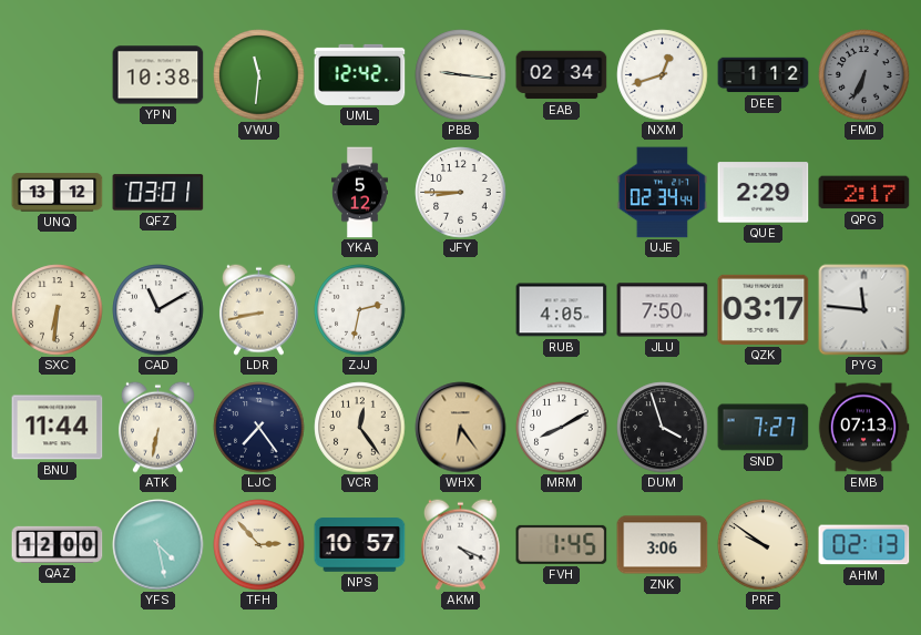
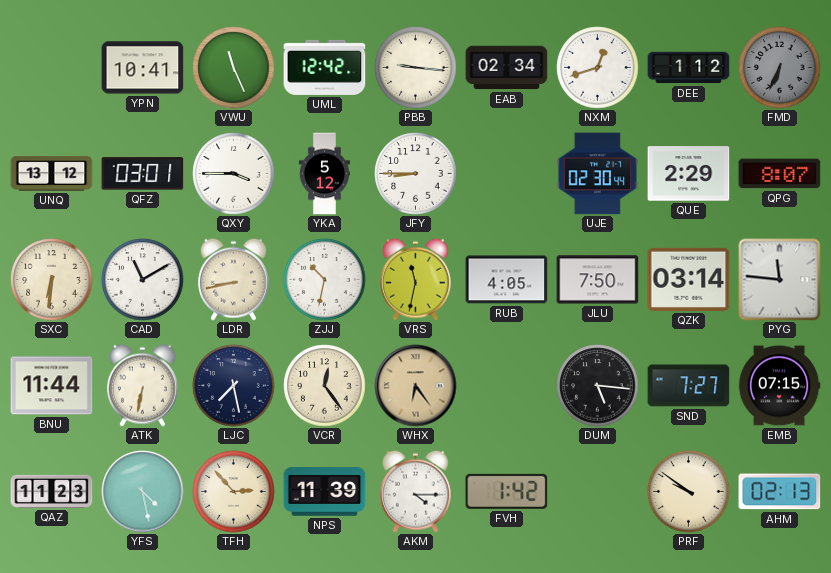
YPN: 10:38 -> 10:41 (143, 68)
VWU: 11:31 -> 11:26 (234, 68)
QXY: none -> 3:45 (234, 174)
UJE: 02:34 -> 02:30 (597, 174)
QPG: 2:17 -> 8:07 (780, 174)
ZJJ: 2:32 -> 10:32 (325, 280)
VRS: none -> 11:32 (415, 279)
QZK: 03:17 -> 03:14 (689, 279)
LJC: 7:24 -> 7:28 (234, 386)
MRM: 8:10 -> none (562, 428)
DUM: 3:57 -> 5:16 (598, 386)
EMB: 07:13 -> 07:15 (779, 386)
QAZ: 12:00 -> 11:23 (52, 491)
NPS: 10:57 -> 11:39 (325, 492)
AKM: 4:19 -> 4:15 (415, 491)
FVH: 1:45 -> 1:42 (507, 491)
ZNK: 3:06 -> none (663, 545)
